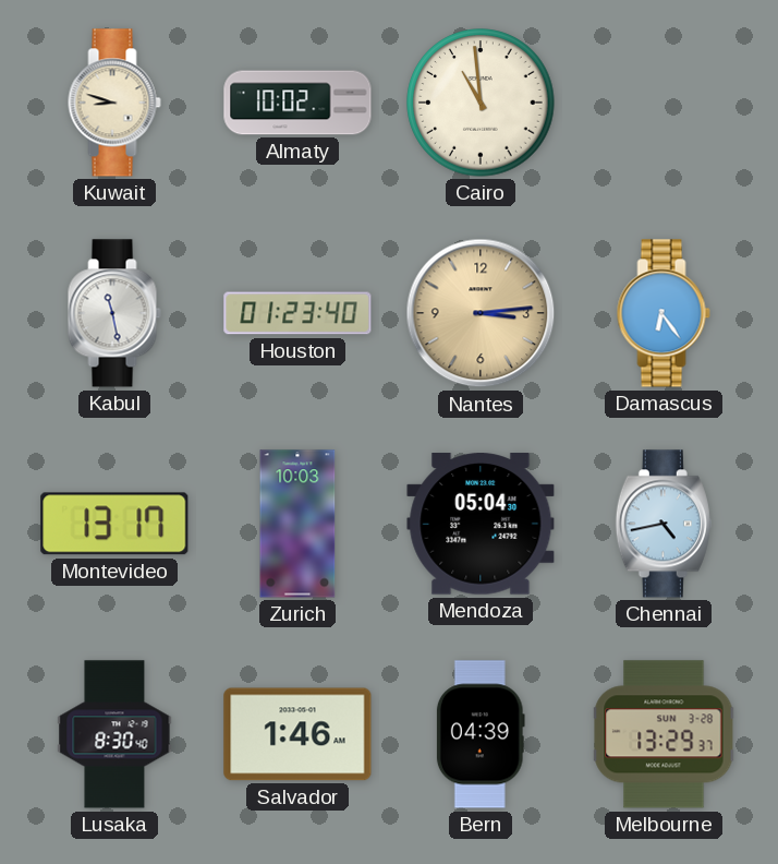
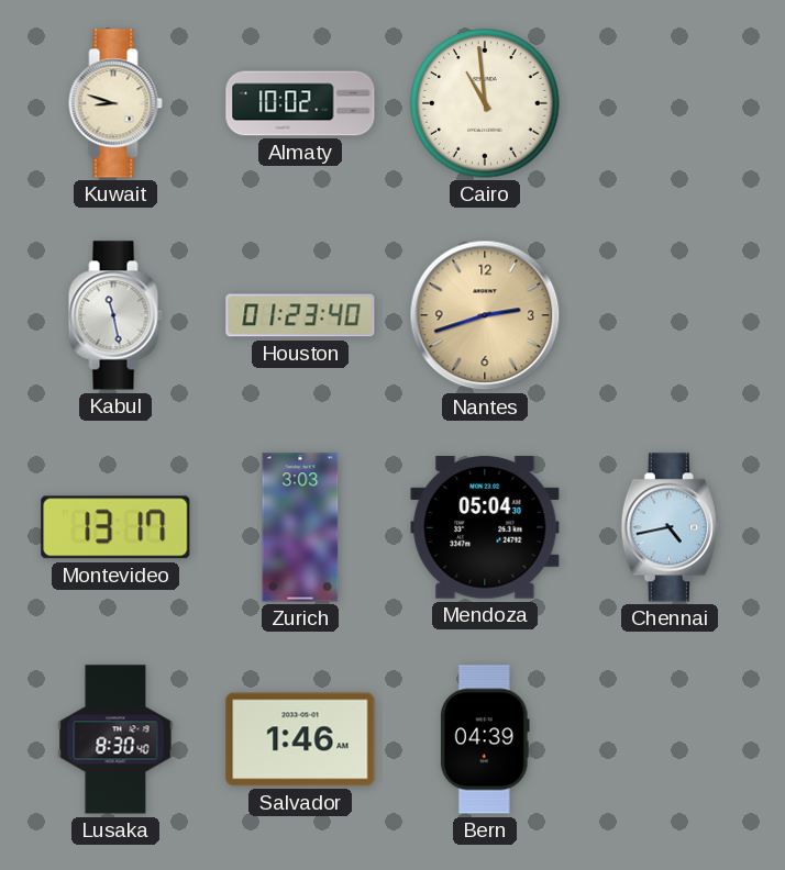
Nantes: 3:14 -> 2:42 (485, 315)
Damascus: 6:24 -> none (664, 313)
Zurich: 10:03 -> 3:03 (300, 527)
Melbourne: 13:29 -> none (664, 734)
